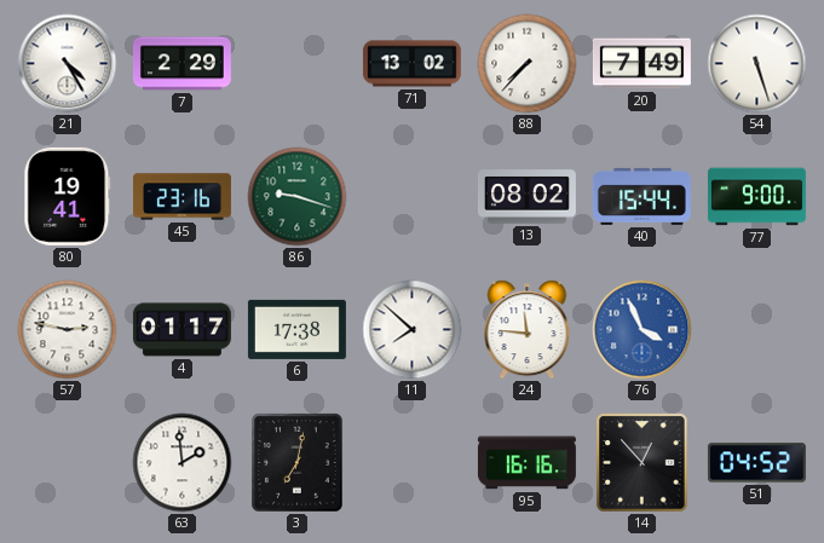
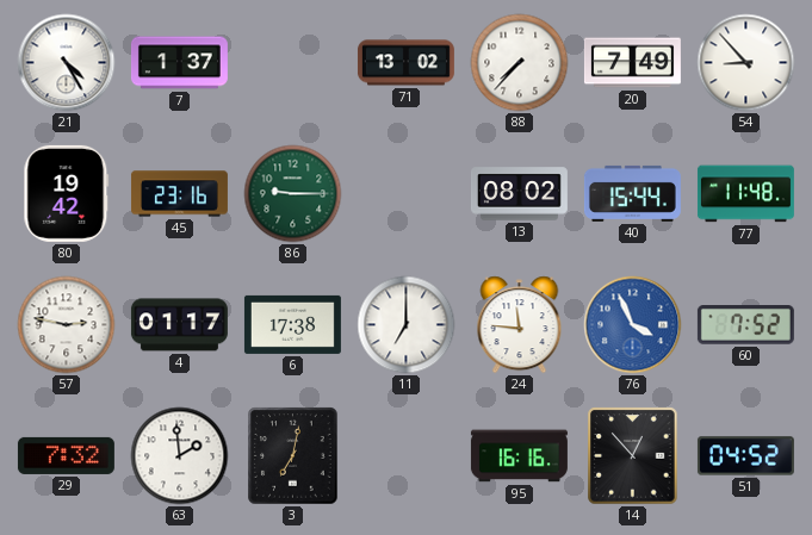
7: 2:29 -> 1:37 (179, 63)
54: 5:27 -> 8:53 (746, 63)
80: 19:41 -> 19:42 (67, 193)
86: 9:18 -> 9:15 (293, 194)
77: 9:00 -> 11:48 (745, 194)
11: 7:52 -> 7:00 (407, 325)
60: none -> 7:52 (745, 325)
29: none -> 7:32 (66, 455)
